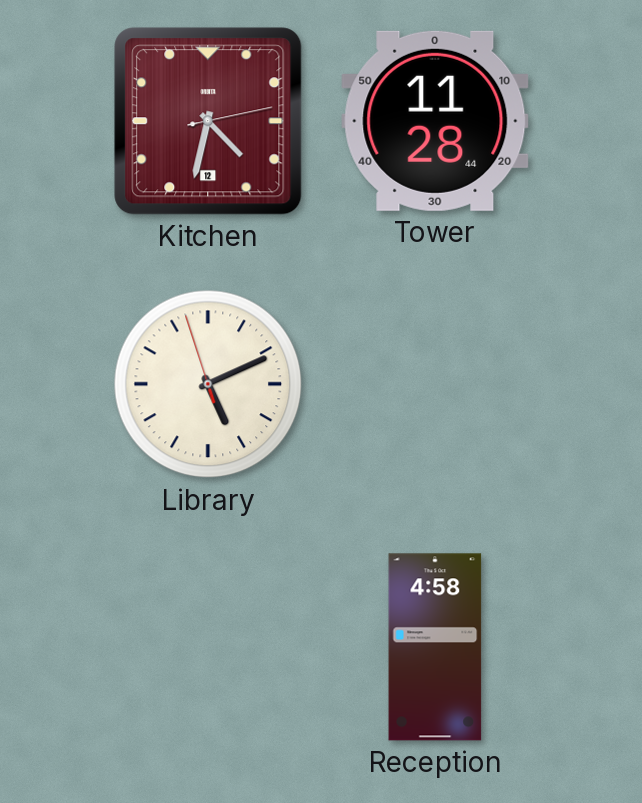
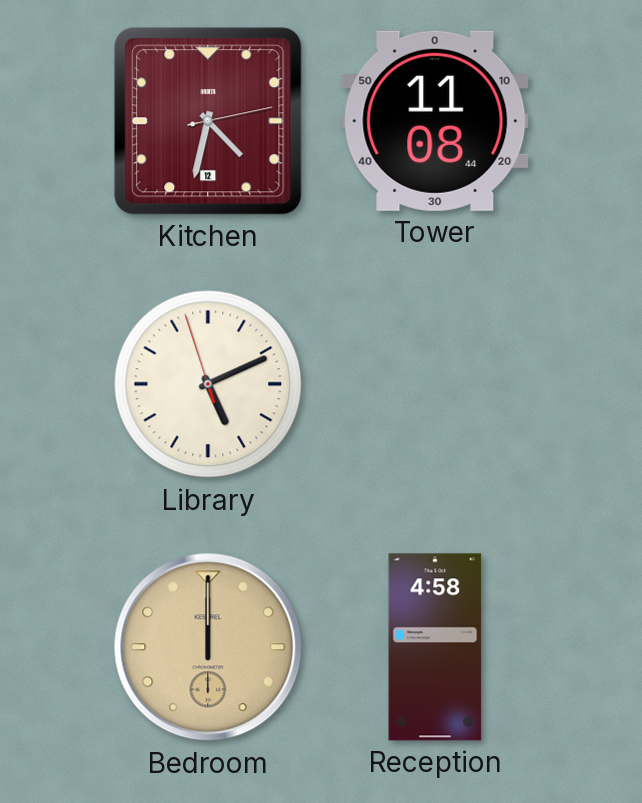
Tower: 11:28 -> 11:08 (435, 121)
Bedroom: none -> 12:00 (208, 647)
